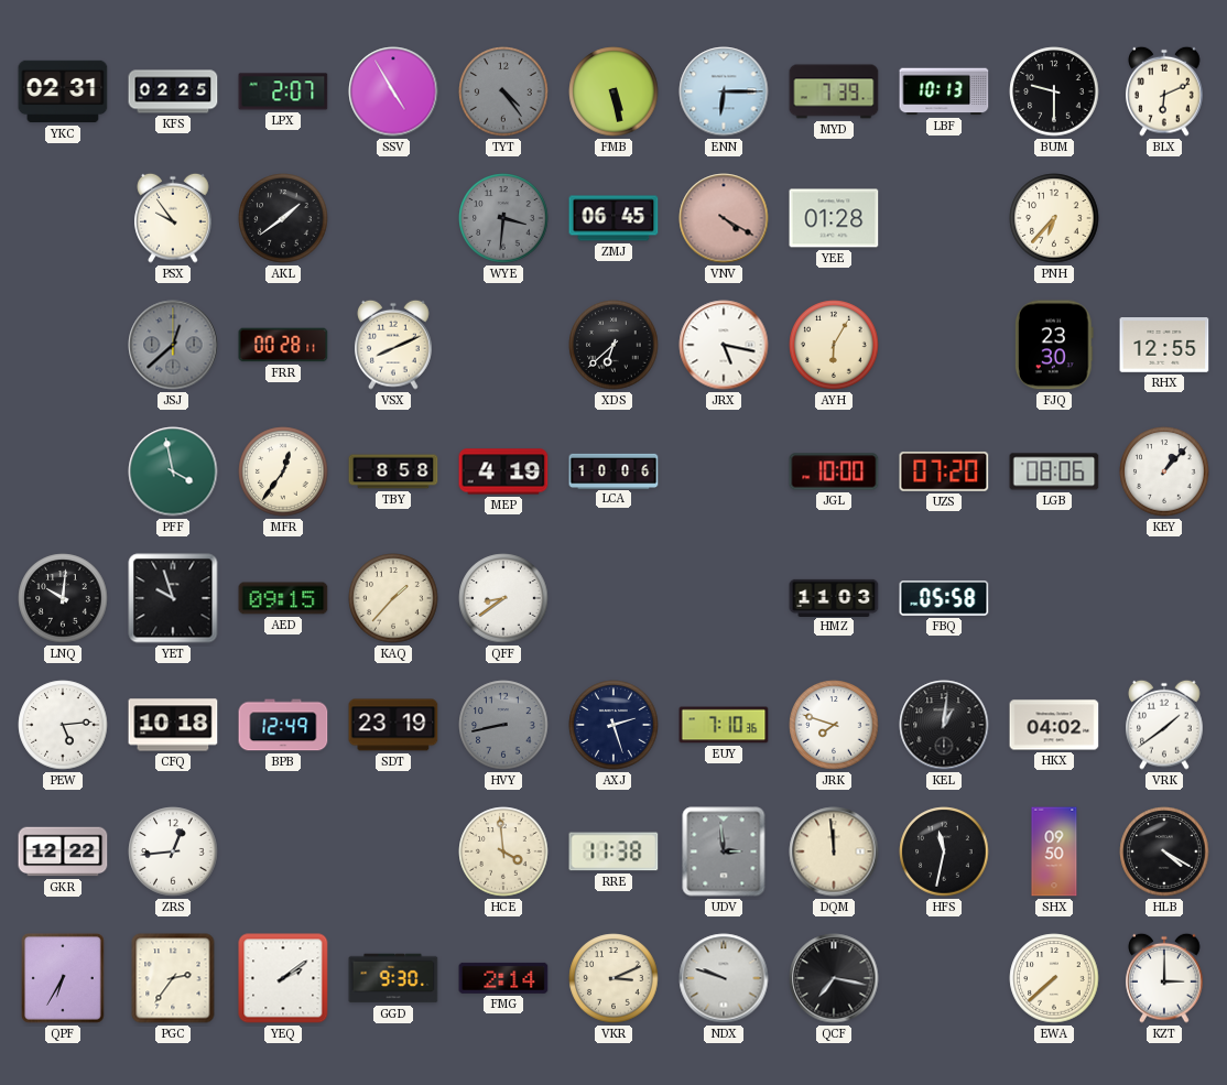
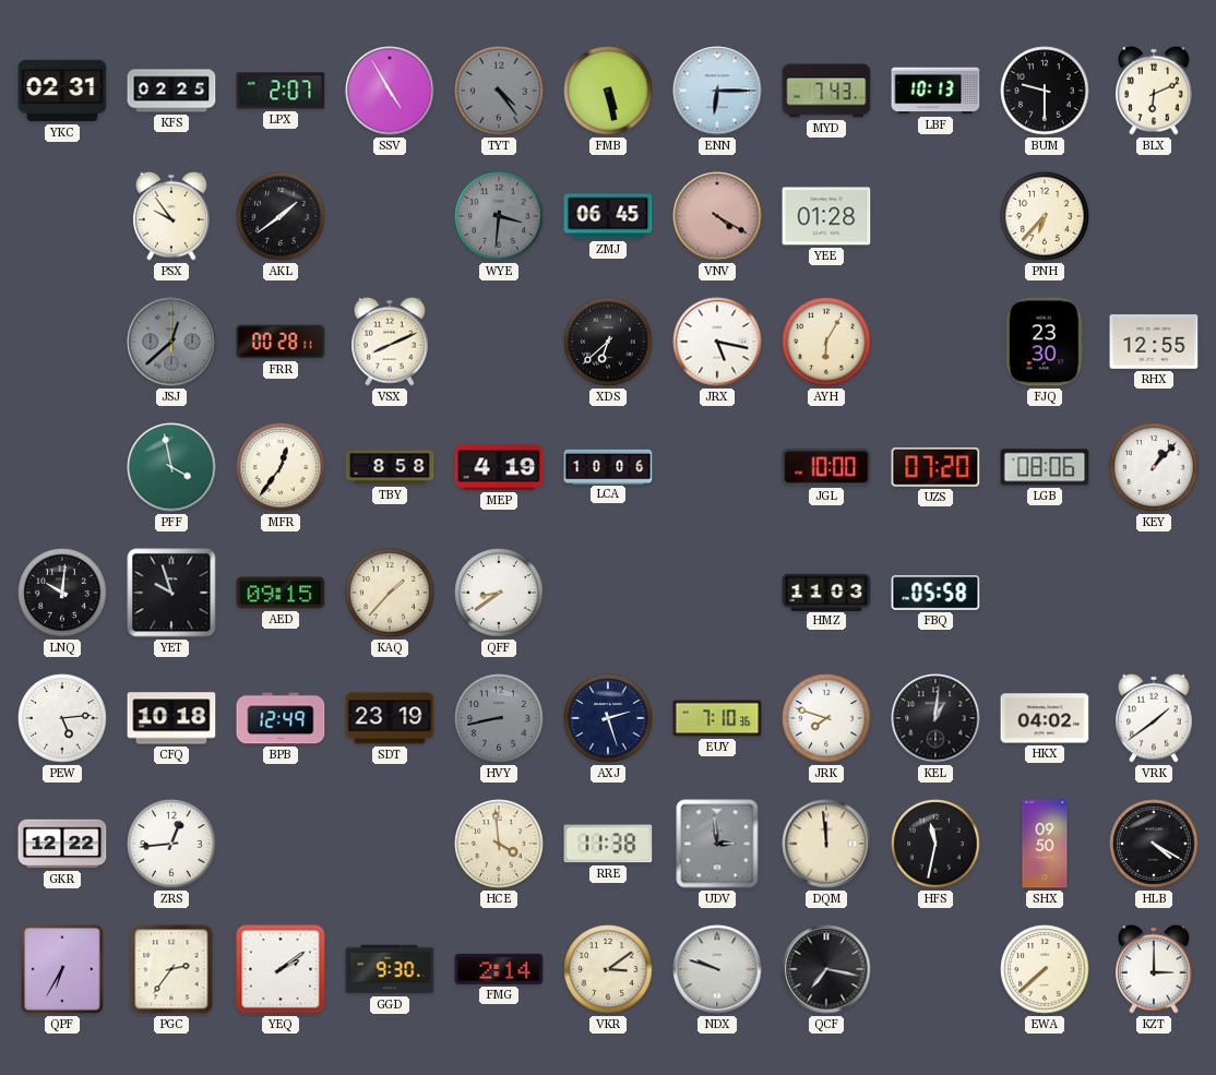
MYD: 7:39 -> 7:43 (826, 91)
VKR: 3:11 -> 3:09 (608, 969)
